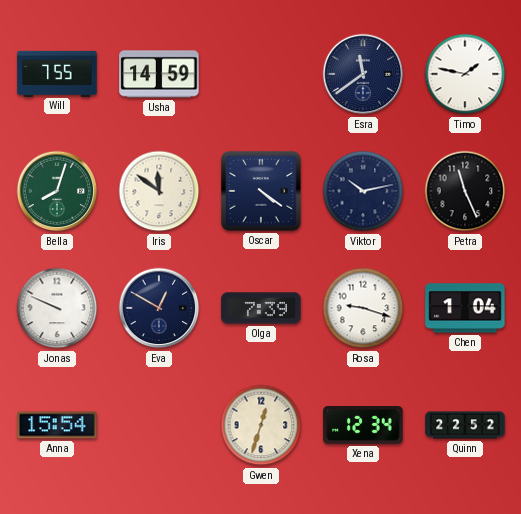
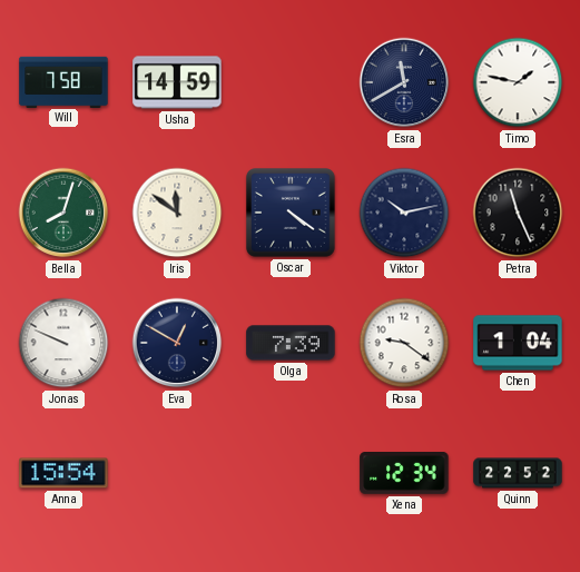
Will: 7:55 -> 7:58 (63, 81)
Esra: 11:39 -> 11:40 (404, 82)
Rosa: 9:18 -> 9:21 (404, 343)
Gwen: 12:33 -> none (261, 425)
